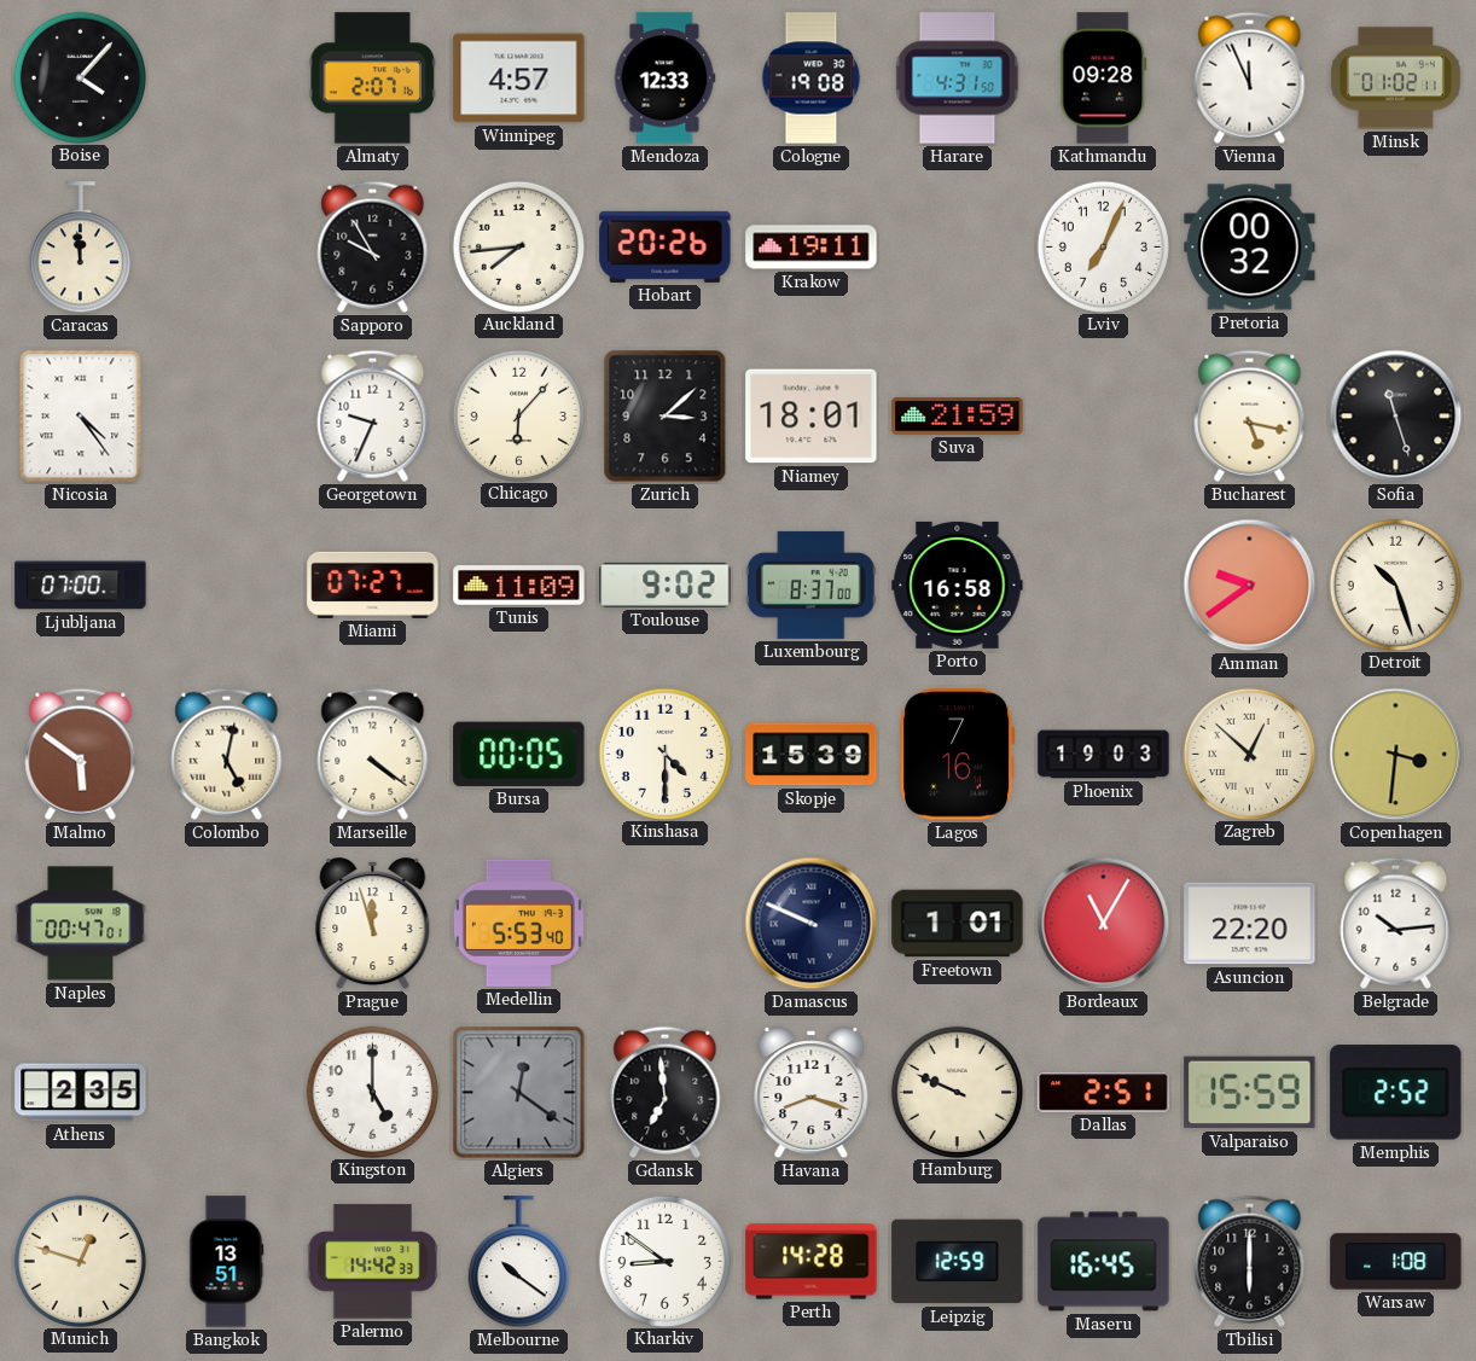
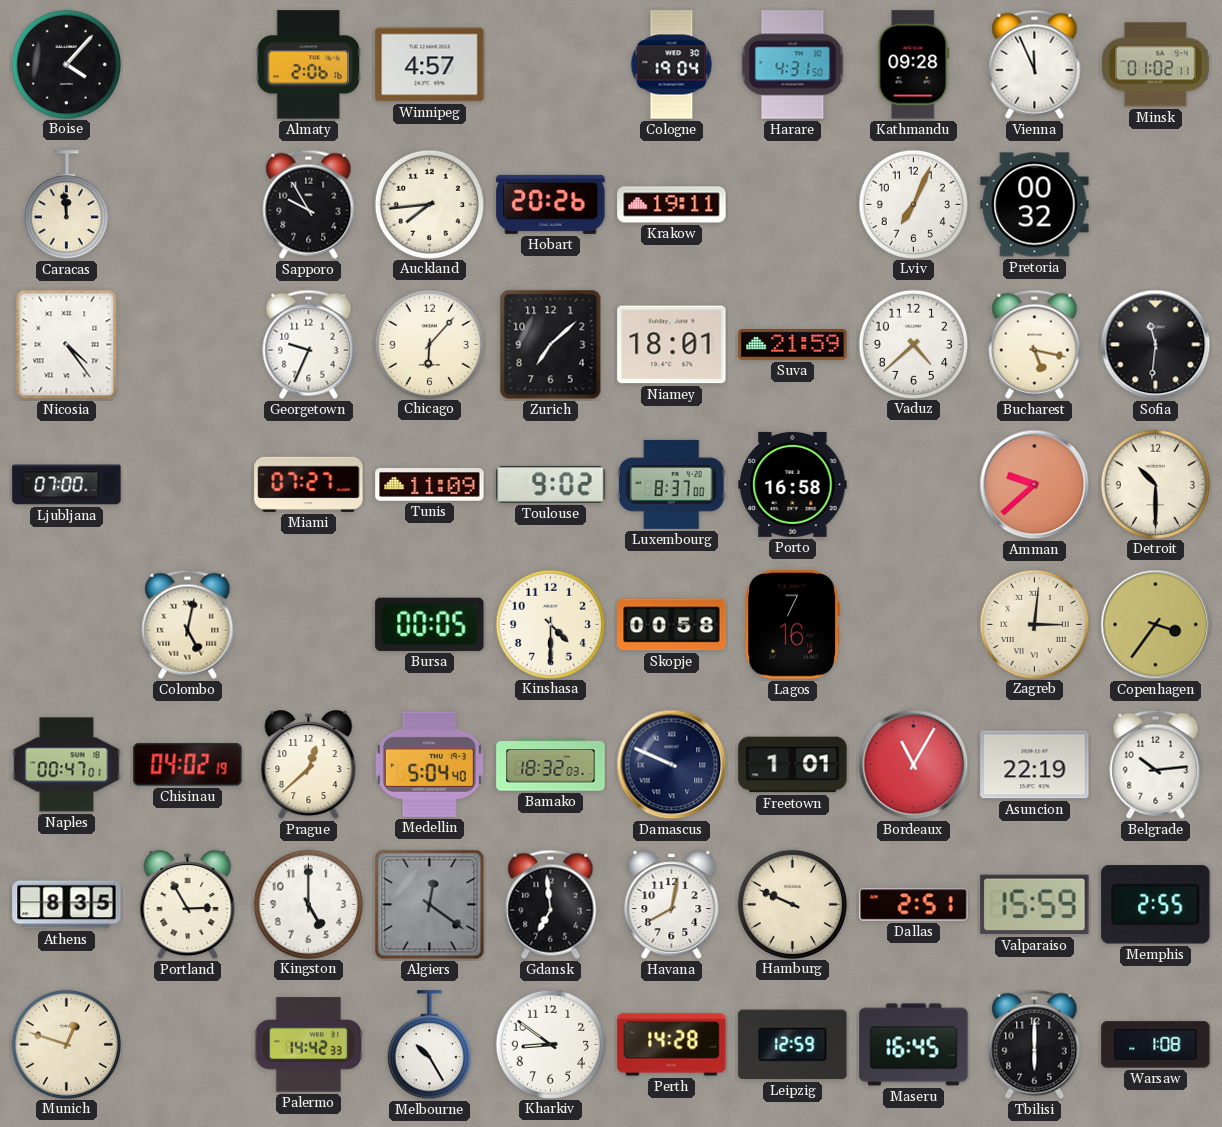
Almaty: 2:07 -> 2:06 (308, 65)
Mendoza: 12:33 -> none (664, 78)
Cologne: 19:08 -> 19:04 (672, 65)
Zurich: 3:08 -> 7:08 (551, 345)
Vaduz: none -> 4:38 (913, 344)
Sofia: 11:27 -> 11:31 (1156, 345)
Amman: 9:39 -> 9:38 (1035, 485)
Detroit: 10:27 -> 10:30 (1155, 484)
Malmo: 5:51 -> none (81, 754)
Marseille: 4:21 -> none (373, 754)
Skopje: 15:39 -> 00:58 (672, 625)
Phoenix: 19:03 -> none (1104, 755)
Zagreb: 12:52 -> 3:01 (1034, 624)
Copenhagen: 3:31 -> 3:36 (1156, 625)
Chisinau: none -> 04:02 (188, 765)
Prague: 11:57 -> 12:38 (309, 765)
Medellin: 5:53 -> 5:04 (429, 764)
Bamako: none -> 18:32 (551, 765)
Asuncion: 22:20 -> 22:19 (1035, 765)
Athens: 2:35 -> 8:35 (67, 905)
Portland: none -> 2:55 (188, 905)
Havana: 8:18 -> 8:02 (672, 905)
Memphis: 2:52 -> 2:55 (1156, 905)
Bangkok: 13:51 -> none (226, 1262)
Melbourne: 10:21 -> 10:25 (429, 1045)
